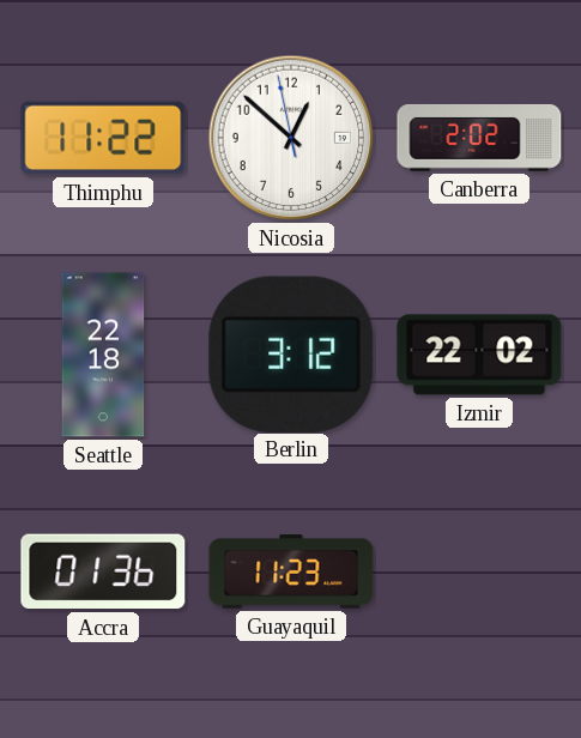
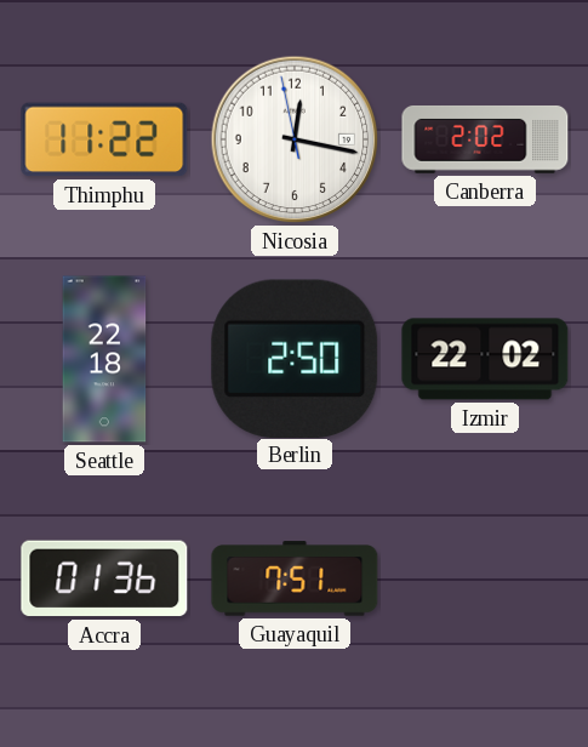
Nicosia: 12:51 -> 12:16 (295, 139)
Berlin: 3:12 -> 2:50 (295, 358)
Guayaquil: 11:23 -> 7:51 (295, 578)
